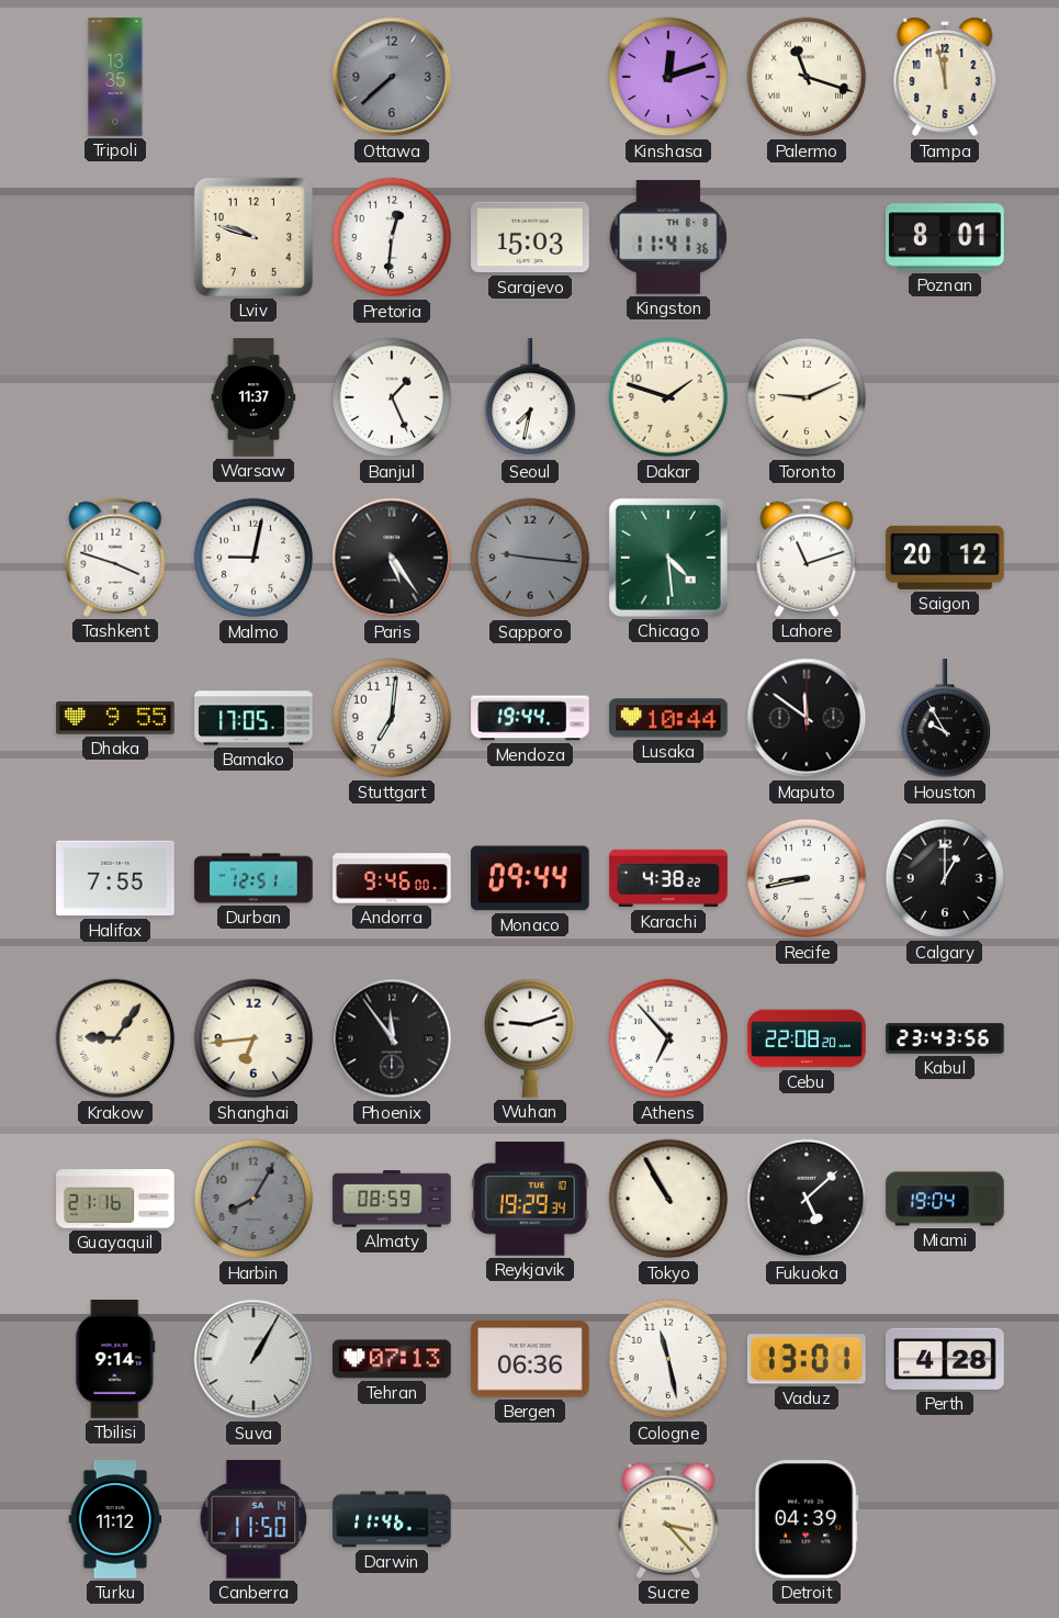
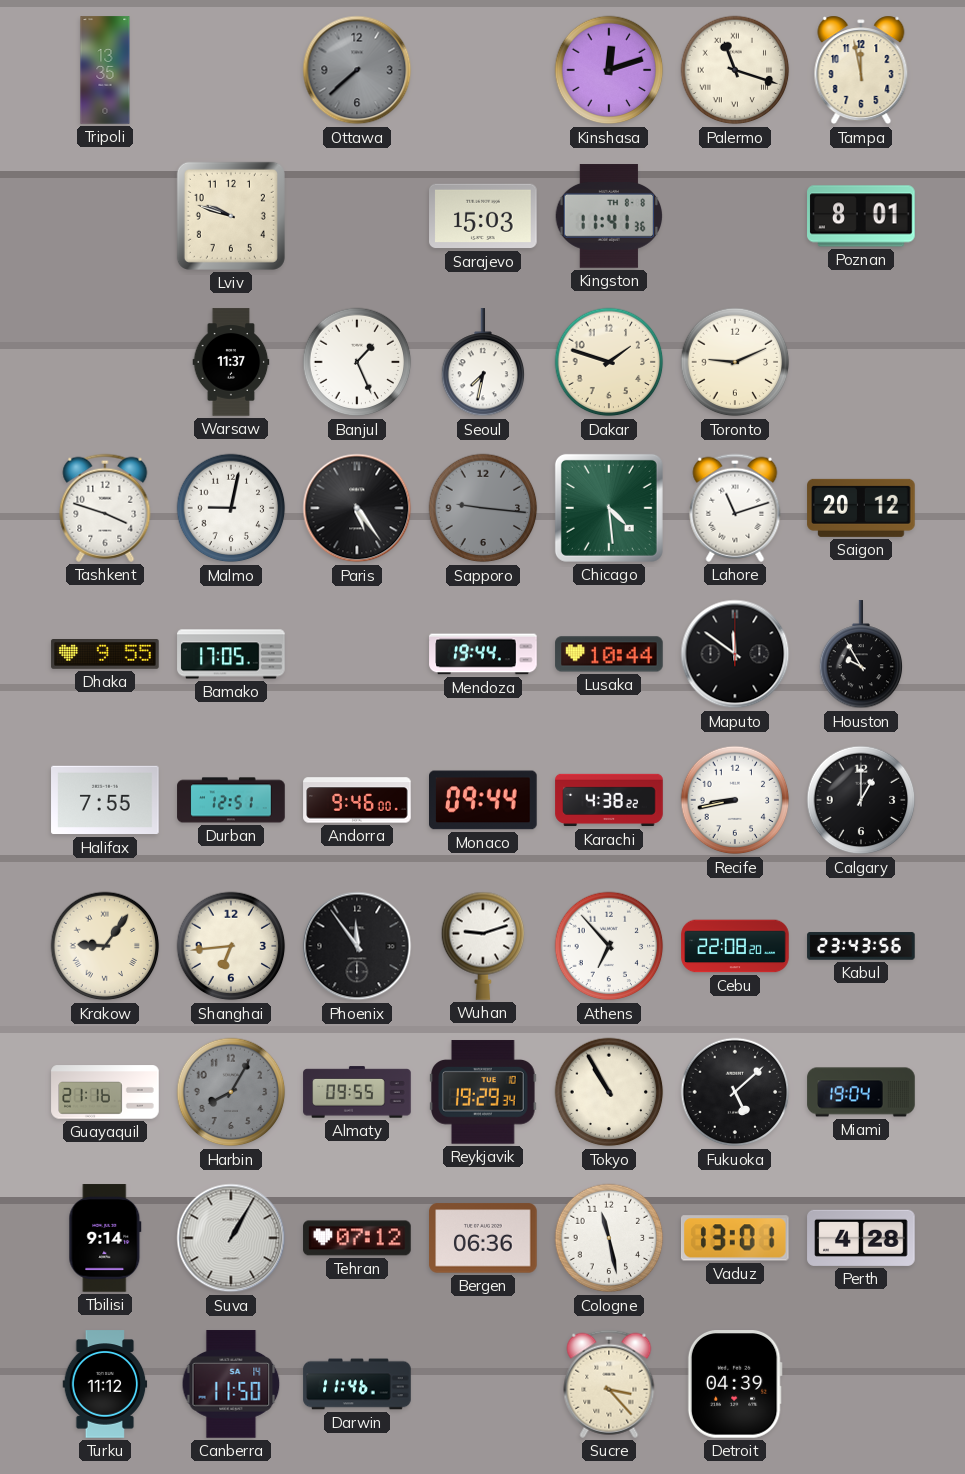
Pretoria: 12:31 -> none (392, 237)
Stuttgart: 7:01 -> none (392, 718)
Almaty: 08:59 -> 09:55 (357, 1092)
Tehran: 07:13 -> 07:12 (357, 1238)
